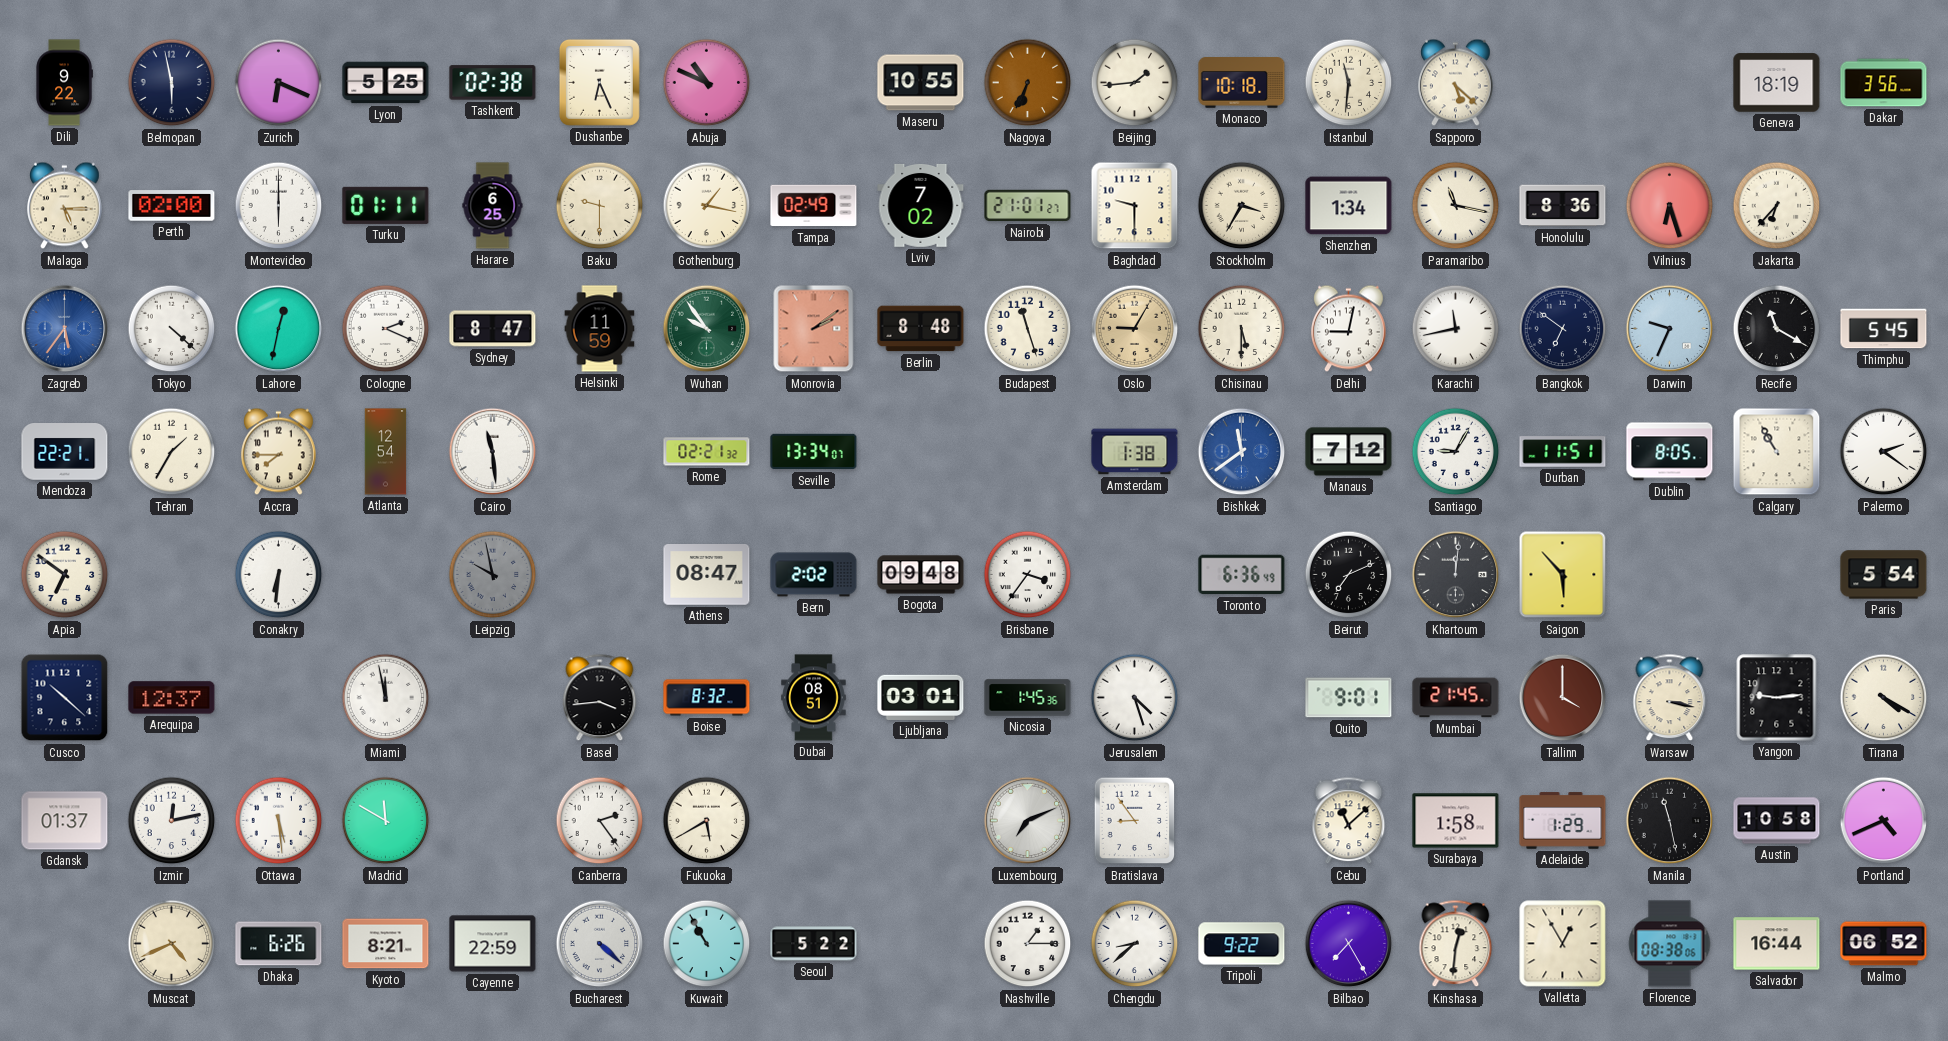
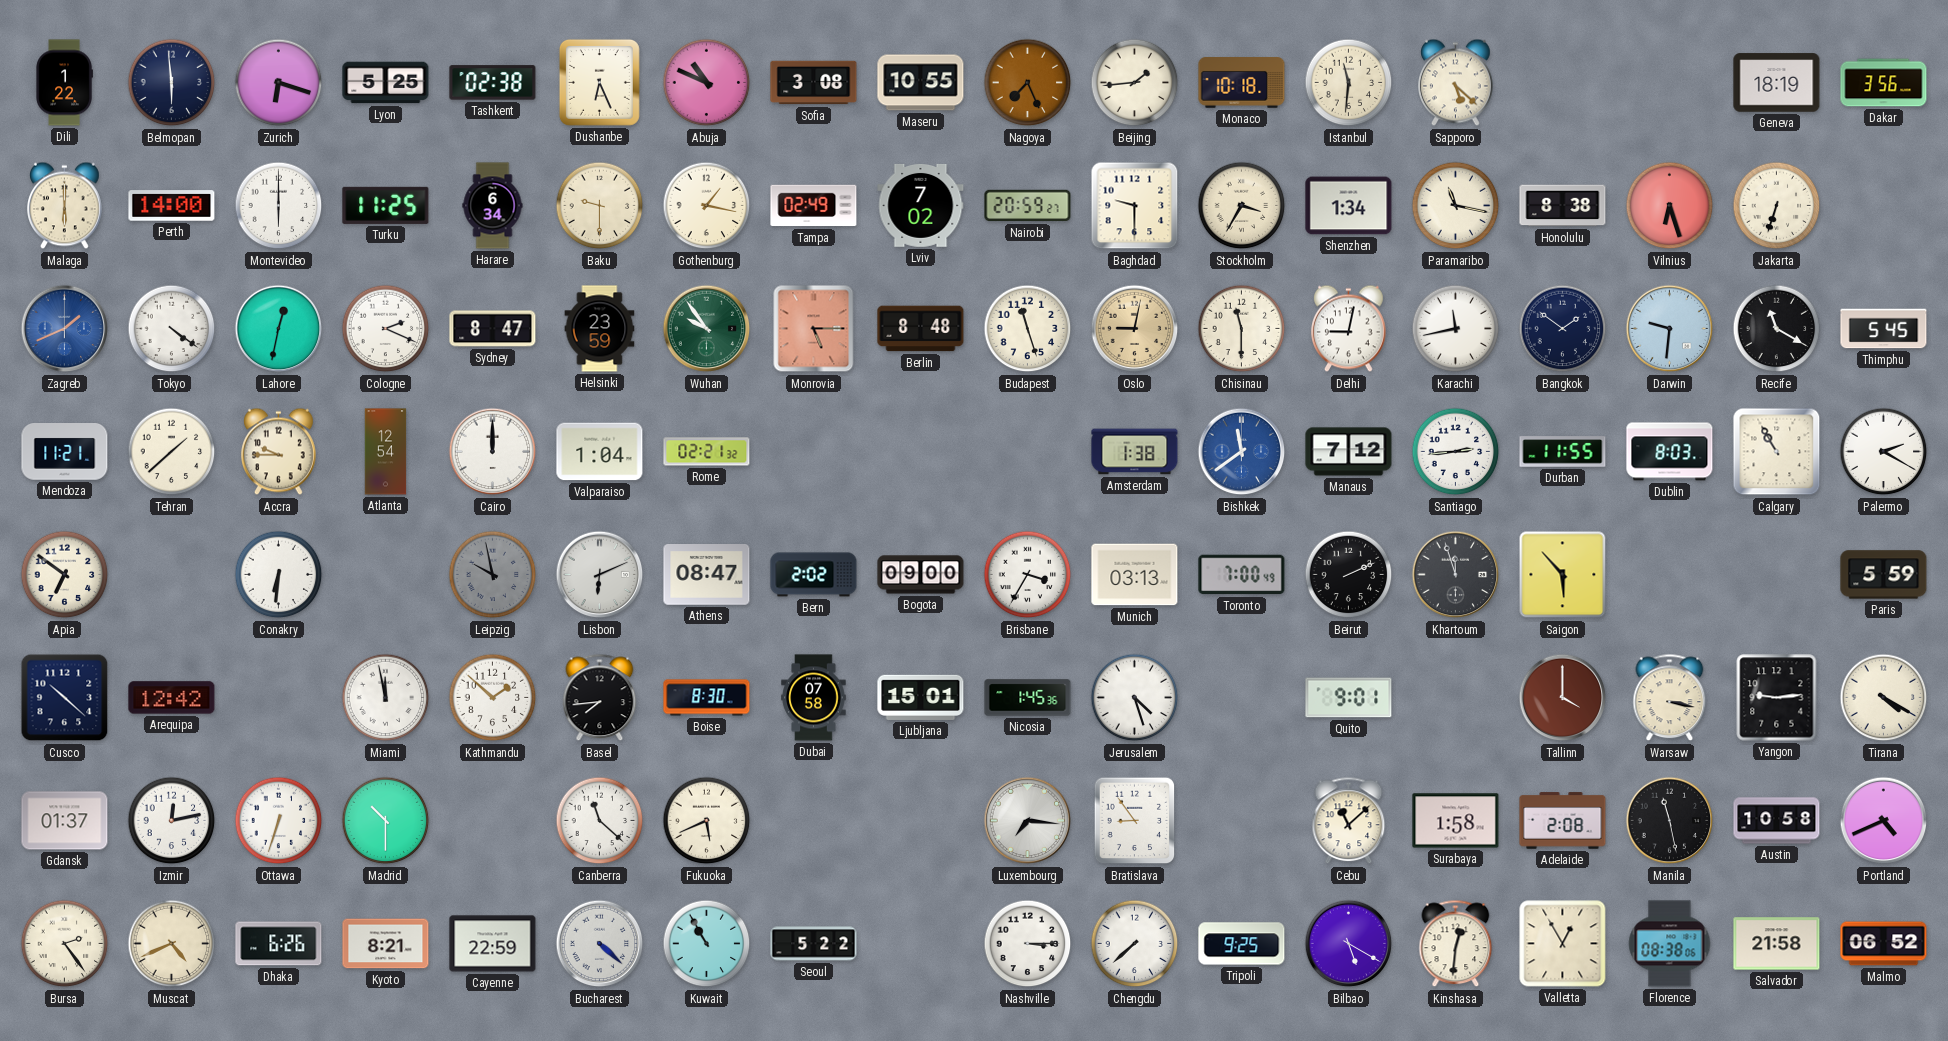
Dili: 9:22 -> 1:22 (64, 83)
Belmopan: 5:58 -> 5:59 (172, 83)
Zurich: 6:19 -> 6:18 (279, 83)
Sofia: none -> 3:08 (814, 83)
Nagoya: 6:34 -> 7:26 (1028, 83)
Malaga: 5:15 -> 6:00 (65, 206)
Perth: 02:00 -> 14:00 (172, 206)
Turku: 01:11 -> 11:25 (386, 205)
Harare: 6:25 -> 6:34 (493, 206)
Nairobi: 21:01 -> 20:59 (1028, 206)
Honolulu: 8:36 -> 8:38 (1563, 206)
Jakarta: 6:37 -> 6:33 (1777, 206)
Zagreb: 5:36 -> 1:41 (65, 329)
Tokyo: 4:22 -> 4:21 (172, 329)
Helsinki: 11:59 -> 23:59 (600, 329)
Monrovia: 2:09 -> 5:15 (814, 329)
Oslo: 9:05 -> 9:02 (1135, 329)
Chisinau: 5:30 -> 11:30 (1242, 329)
Bangkok: 6:51 -> 1:51 (1563, 329)
Darwin: 9:34 -> 9:31 (1670, 329)
Mendoza: 22:21 -> 11:21 (65, 452)
Tehran: 1:35 -> 1:38 (172, 452)
Accra: 7:45 -> 9:45 (279, 452)
Cairo: 11:29 -> 12:00 (493, 452)
Valparaiso: none -> 1:04 (600, 452)
Seville: 13:34 -> none (814, 452)
Santiago: 9:05 -> 2:44 (1456, 452)
Durban: 11:51 -> 11:55 (1563, 452)
Dublin: 8:05 -> 8:03 (1670, 452)
Palermo: 2:21 -> 2:20 (1884, 452)
Lisbon: none -> 6:11 (600, 575)
Bogota: 09:48 -> 09:00 (921, 575)
Brisbane: 3:36 -> 3:35 (1028, 575)
Munich: none -> 03:13 (1135, 575)
Toronto: 6:36 -> 7:00 (1242, 575)
Beirut: 7:11 -> 2:11 (1349, 575)
Khartoum: 12:01 -> 11:57 (1456, 575)
Paris: 5:54 -> 5:59 (1884, 575)
Arequipa: 12:37 -> 12:42 (172, 698)
Kathmandu: none -> 1:52 (493, 698)
Basel: 3:44 -> 7:44 (600, 698)
Boise: 8:32 -> 8:30 (707, 698)
Dubai: 08:51 -> 07:58 (814, 698)
Ljubljana: 03:01 -> 15:01 (921, 697)
Mumbai: 21:45 -> none (1456, 698)
Ottawa: 5:29 -> 6:33 (279, 821)
Madrid: 11:50 -> 10:30 (386, 821)
Canberra: 2:24 -> 11:22 (600, 821)
Fukuoka: 5:40 -> 5:41 (707, 821)
Luxembourg: 7:11 -> 7:16 (1028, 821)
Adelaide: 1:29 -> 2:08 (1563, 821)
Bursa: none -> 2:24 (65, 944)
Nashville: 1:15 -> 3:15 (1028, 944)
Chengdu: 8:38 -> 7:38 (1135, 944)
Tripoli: 9:22 -> 9:25 (1242, 944)
Bilbao: 7:25 -> 5:20 (1349, 944)
Salvador: 16:44 -> 21:58 (1777, 944)
